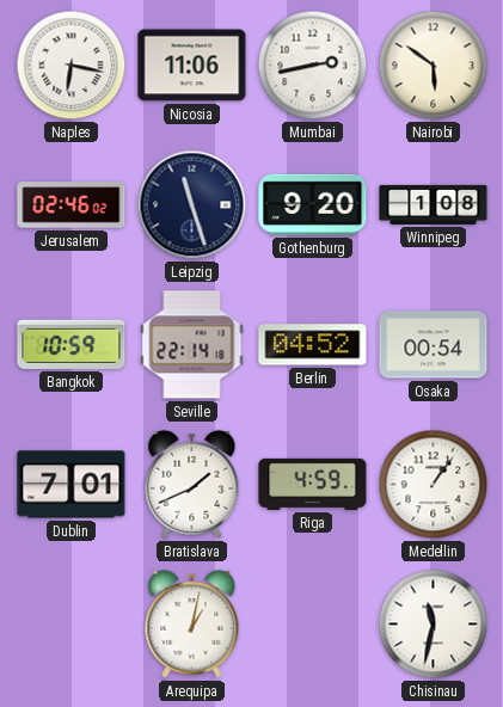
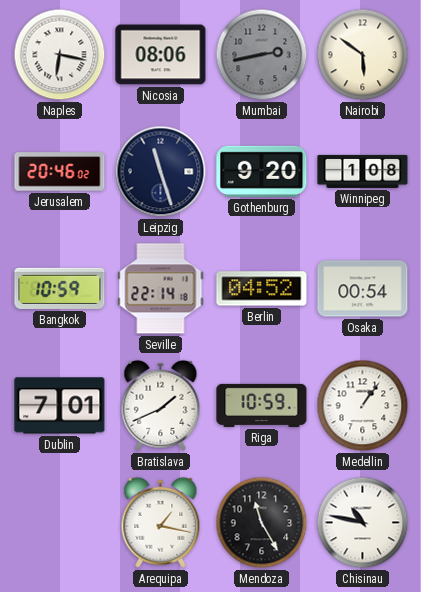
Nicosia: 11:06 -> 08:06 (161, 55)
Mumbai dial: white -> grey (262, 55)
Jerusalem: 02:46 -> 20:46 (60, 172)
Riga: 4:59 -> 10:59 (262, 405)
Arequipa: 1:02 -> 1:17 (161, 522)
Mendoza: none -> 11:25 (262, 523)
Chisinau: 11:32 -> 10:47 (363, 523)
